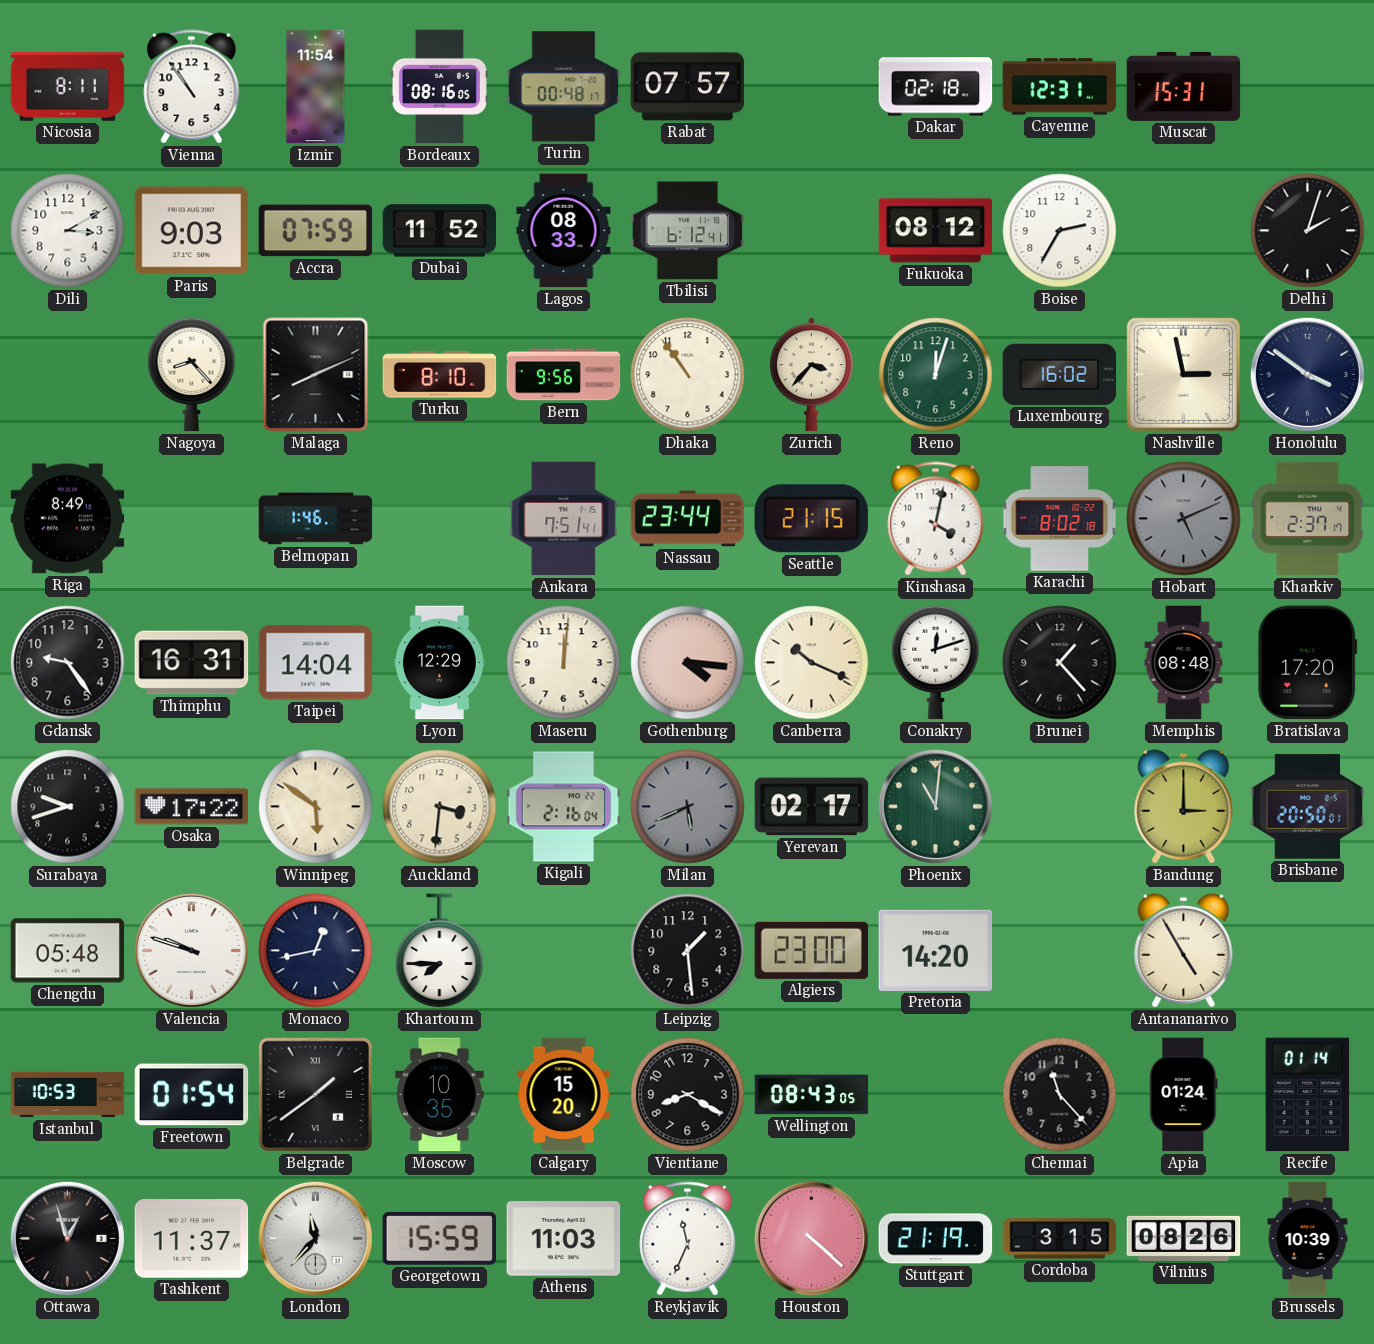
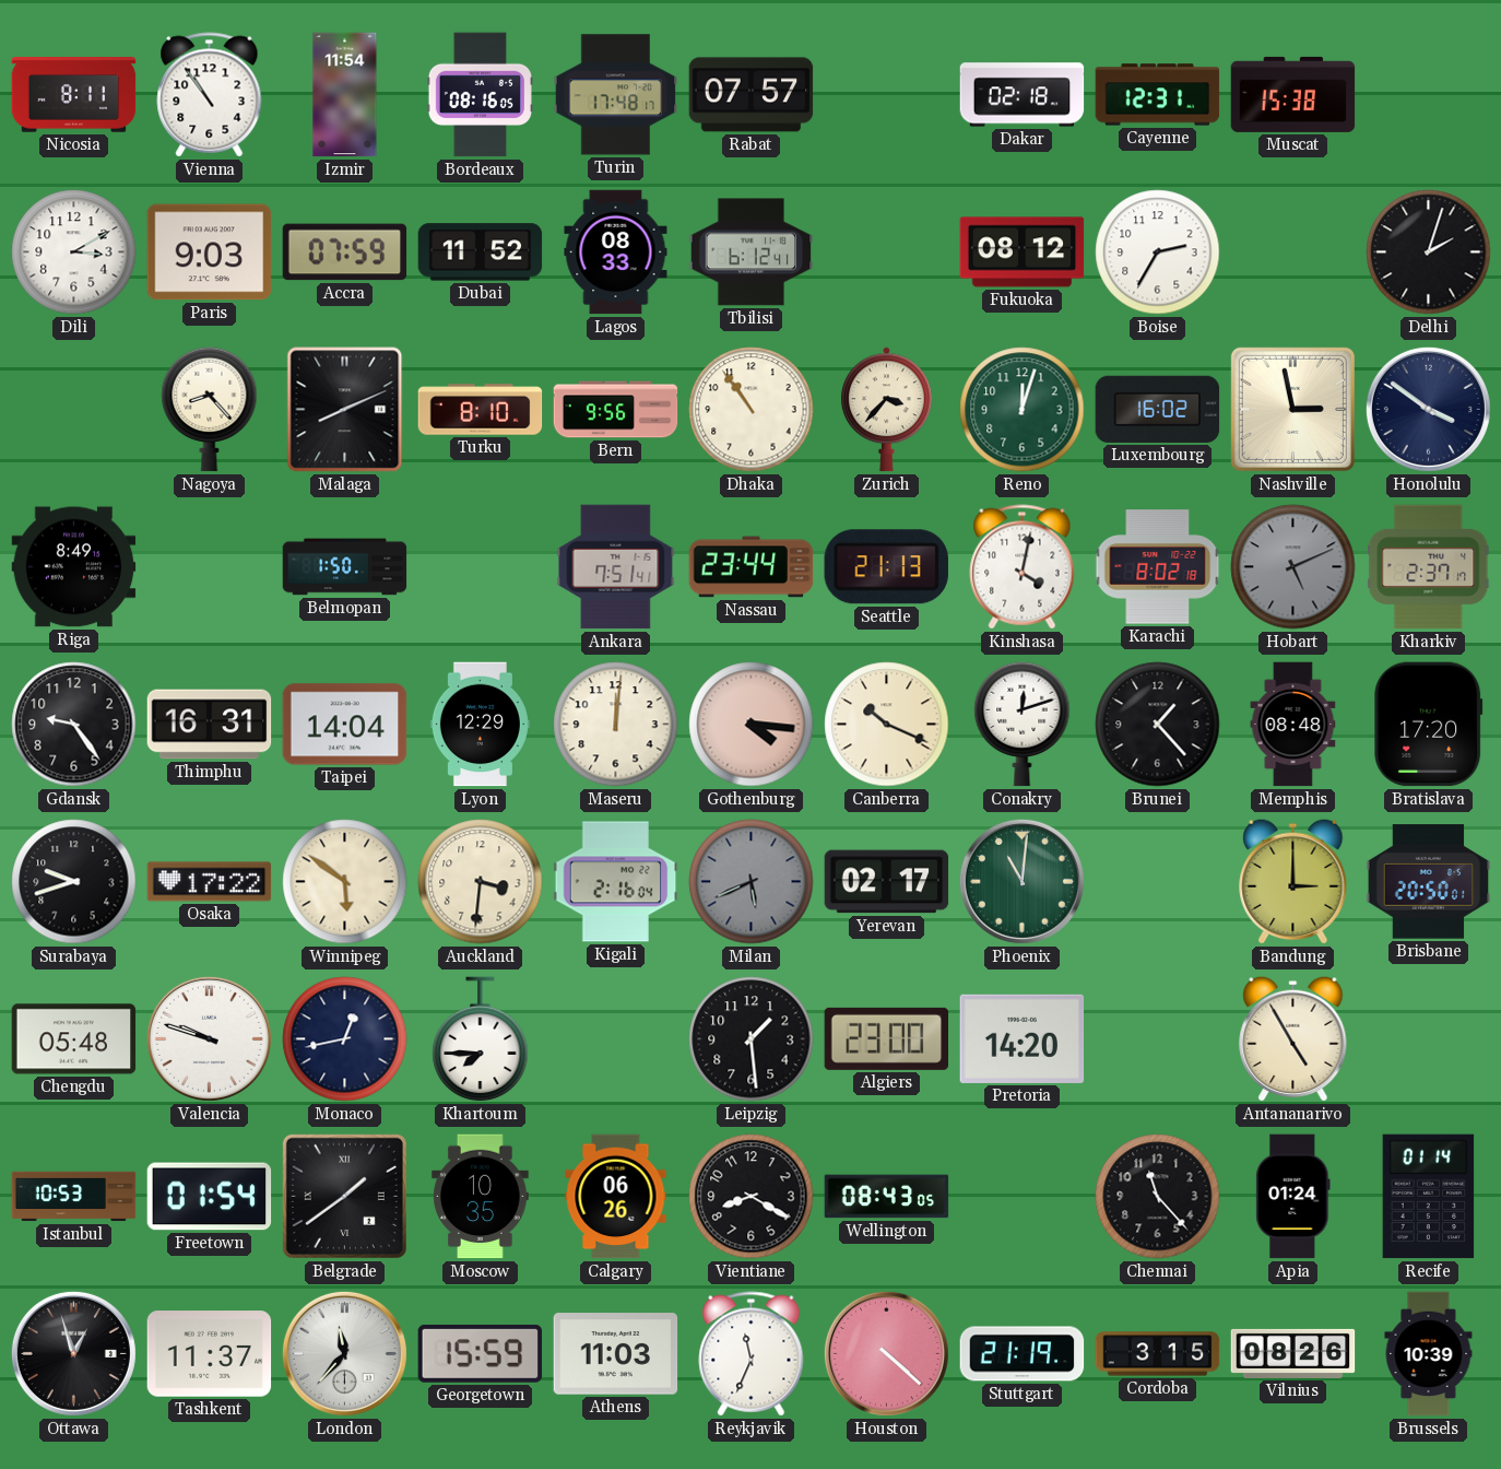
Turin: 00:48 -> 17:48 (616, 95)
Muscat: 15:31 -> 15:38 (1293, 94)
Belmopan: 1:46 -> 1:50 (345, 567)
Seattle: 21:15 -> 21:13 (886, 567)
Calgary: 15:20 -> 06:26 (616, 1197)
